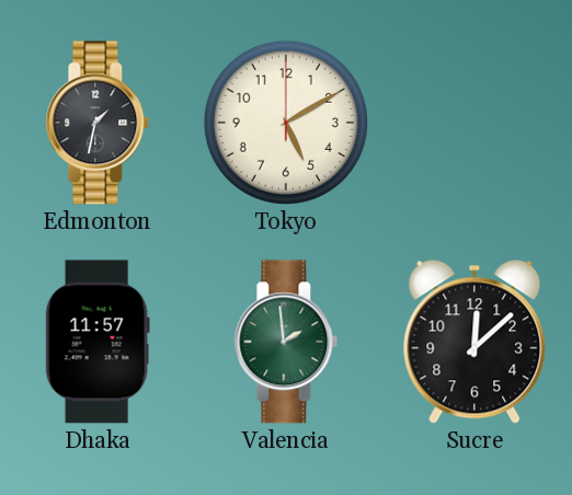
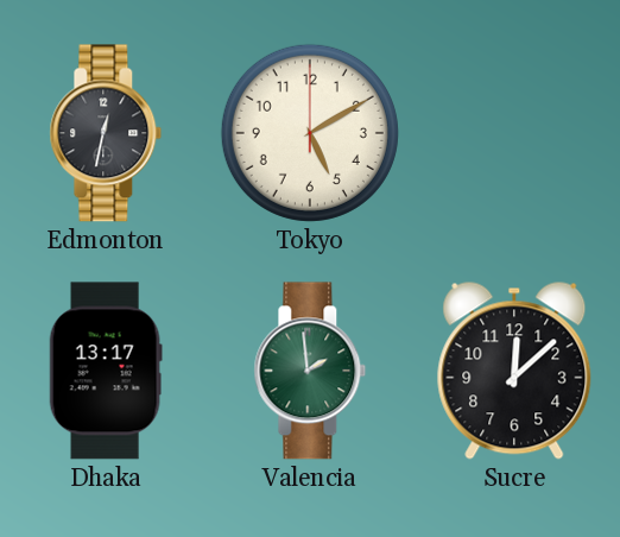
Edmonton: 1:32 -> 12:32 (106, 133)
Dhaka: 11:57 -> 13:17 (106, 371)
